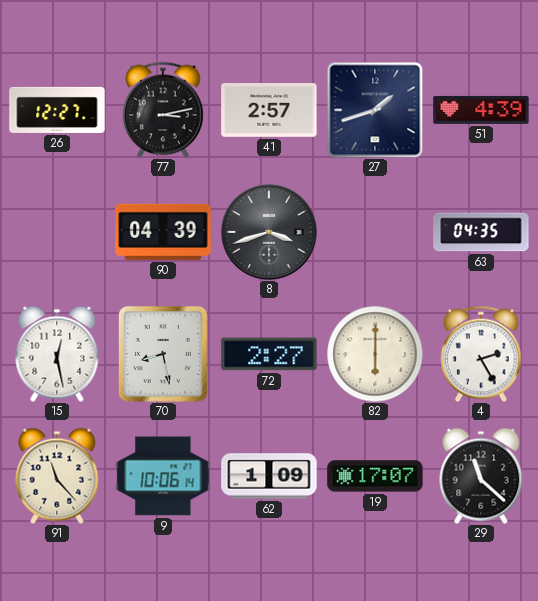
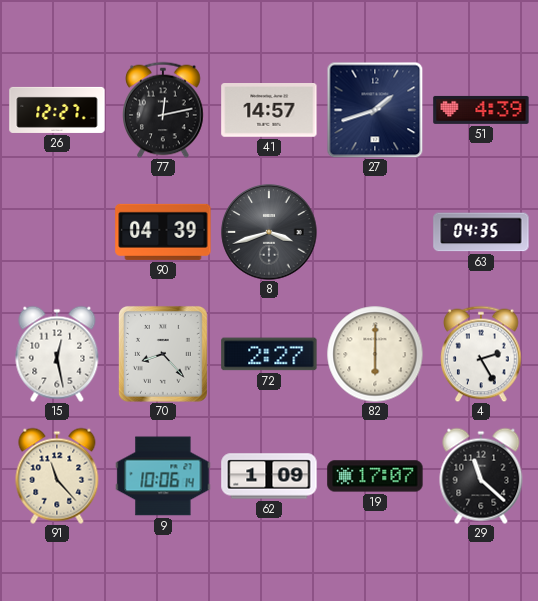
77: 3:13 -> 12:13 (163, 110)
41: 2:57 -> 14:57 (269, 111)
70: 8:28 -> 8:23 (163, 354)
